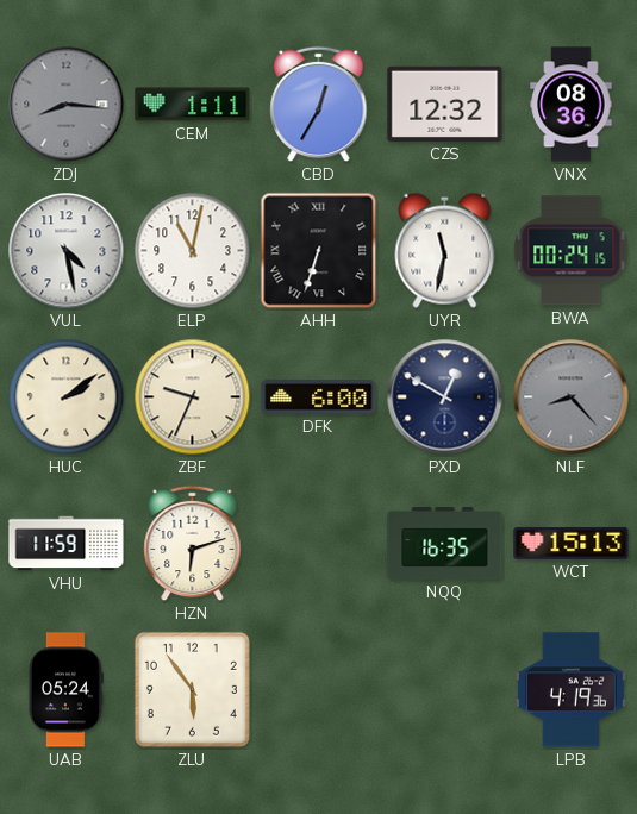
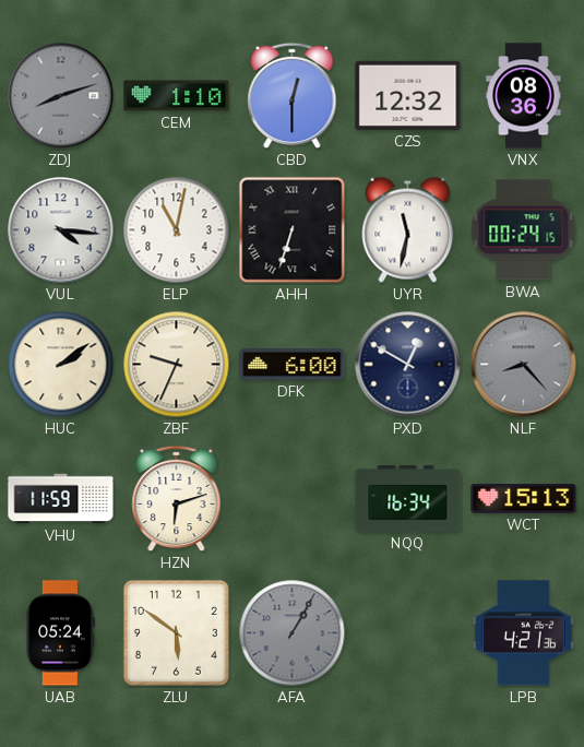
ZDJ: 8:16 -> 8:12 (61, 96)
CEM: 1:11 -> 1:10 (177, 96)
CBD: 12:35 -> 12:30 (293, 96)
VUL: 4:28 -> 4:16 (61, 230)
NQQ: 16:35 -> 16:34 (408, 499)
ZLU: 5:54 -> 5:51 (176, 632)
AFA: none -> 1:05 (293, 633)
LPB: 4:19 -> 4:21 (523, 633)
